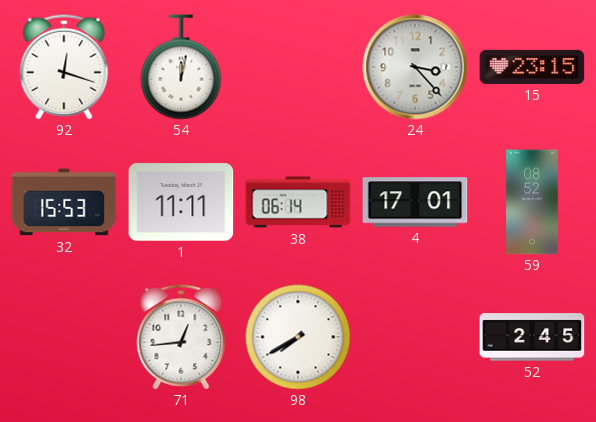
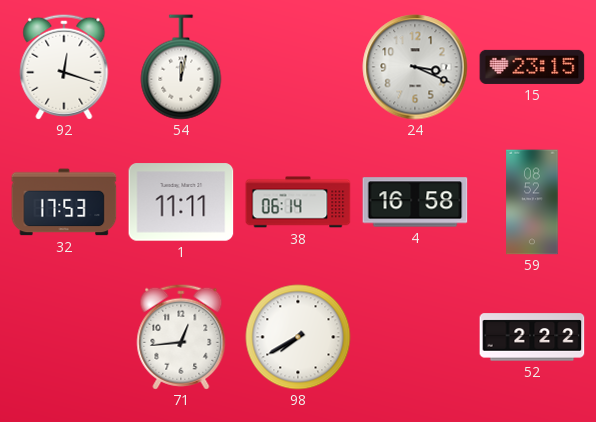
24: 3:23 -> 3:19 (415, 67)
32: 15:53 -> 17:53 (64, 202)
4: 17:01 -> 16:58 (415, 202)
52: 2:45 -> 2:22 (532, 337)
